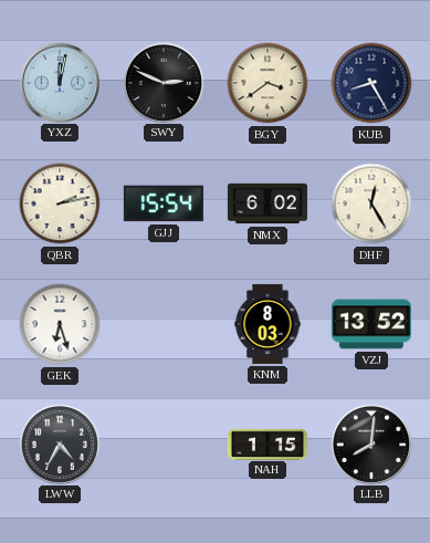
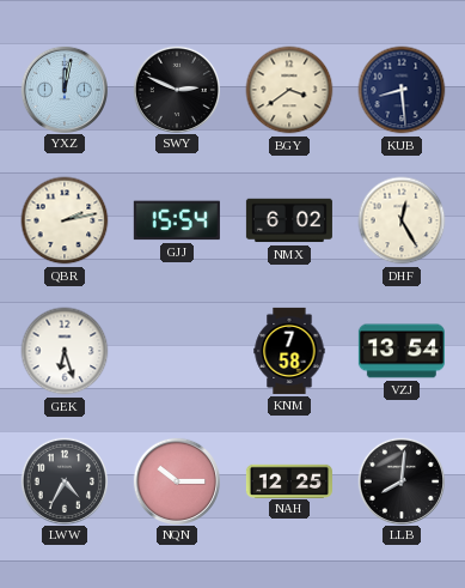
KUB: 8:25 -> 8:29 (402, 90)
KNM: 8:03 -> 7:58 (289, 351)
VZJ: 13:52 -> 13:54 (402, 351)
NQN: none -> 10:15 (176, 480)
NAH: 1:15 -> 12:25 (289, 480)
